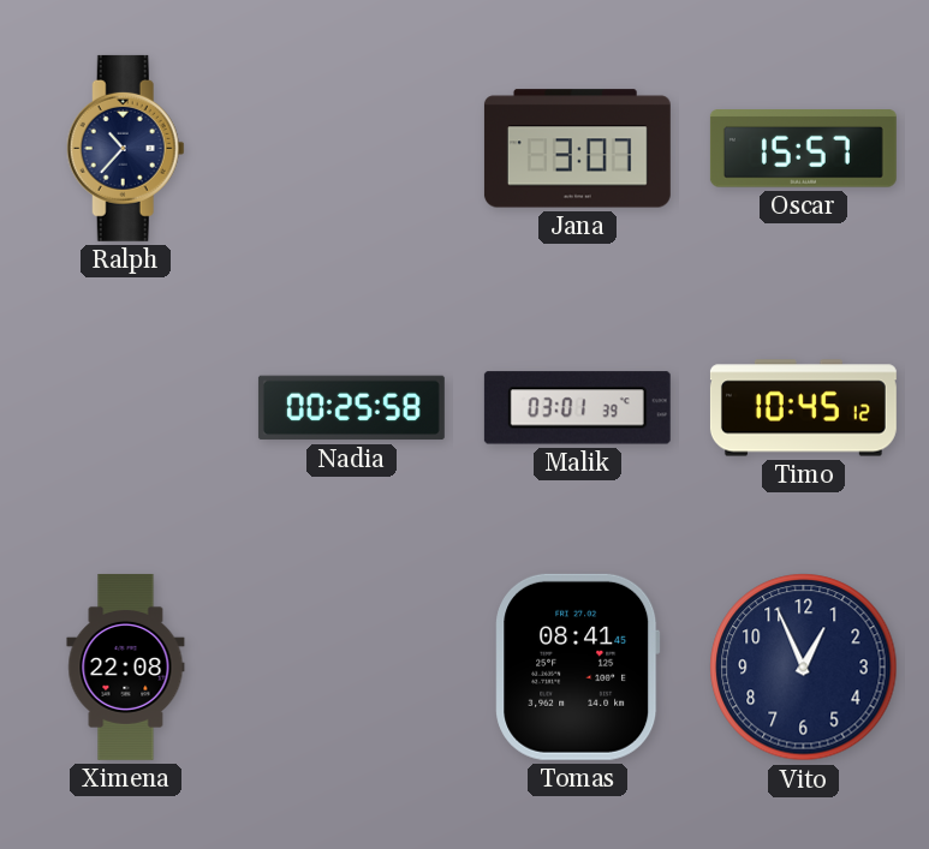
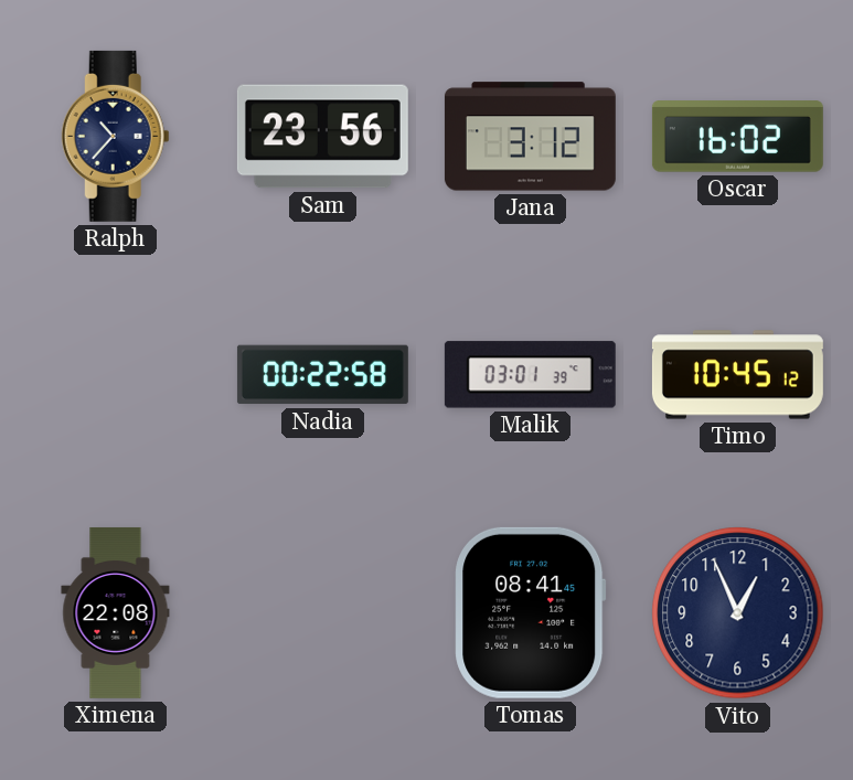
Sam: none -> 23:56 (322, 137)
Jana: 3:07 -> 3:12 (530, 137)
Oscar: 15:57 -> 16:02 (737, 137)
Nadia: 00:25 -> 00:22 (322, 375)
